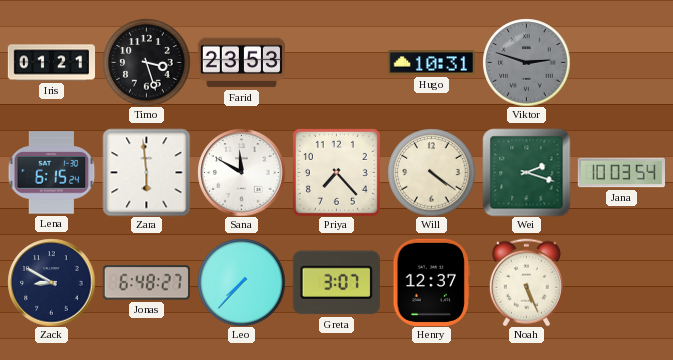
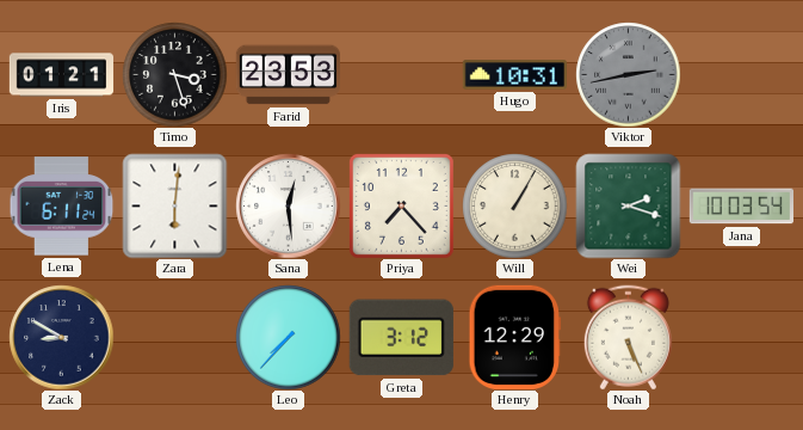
Viktor: 2:48 -> 2:43 (628, 74)
Lena: 6:15 -> 6:11 (61, 207)
Zara: 5:59 -> 6:01 (174, 205)
Sana: 11:50 -> 12:29 (288, 205)
Will: 4:21 -> 1:05 (514, 205)
Jonas: 6:48 -> none (146, 283)
Greta: 3:07 -> 3:12 (401, 338)
Henry: 12:37 -> 12:29 (515, 337)
